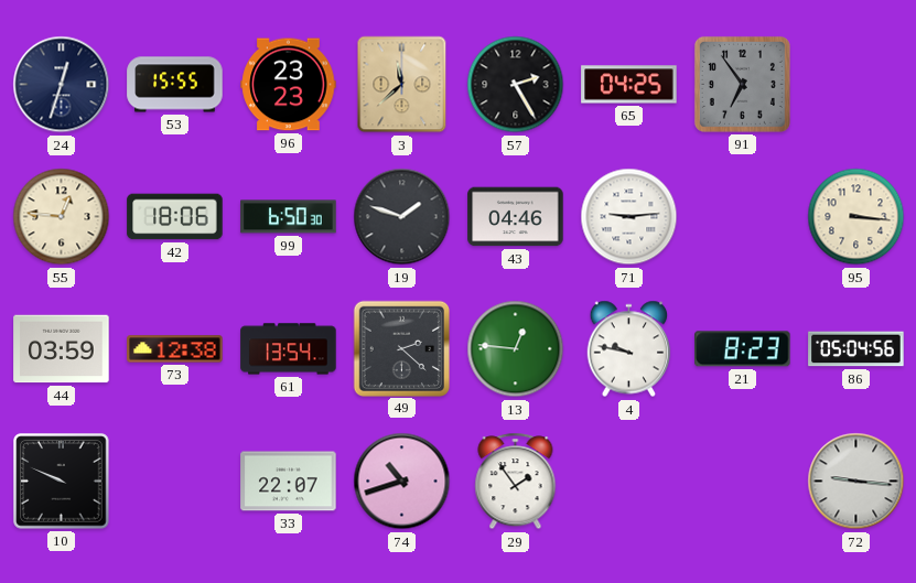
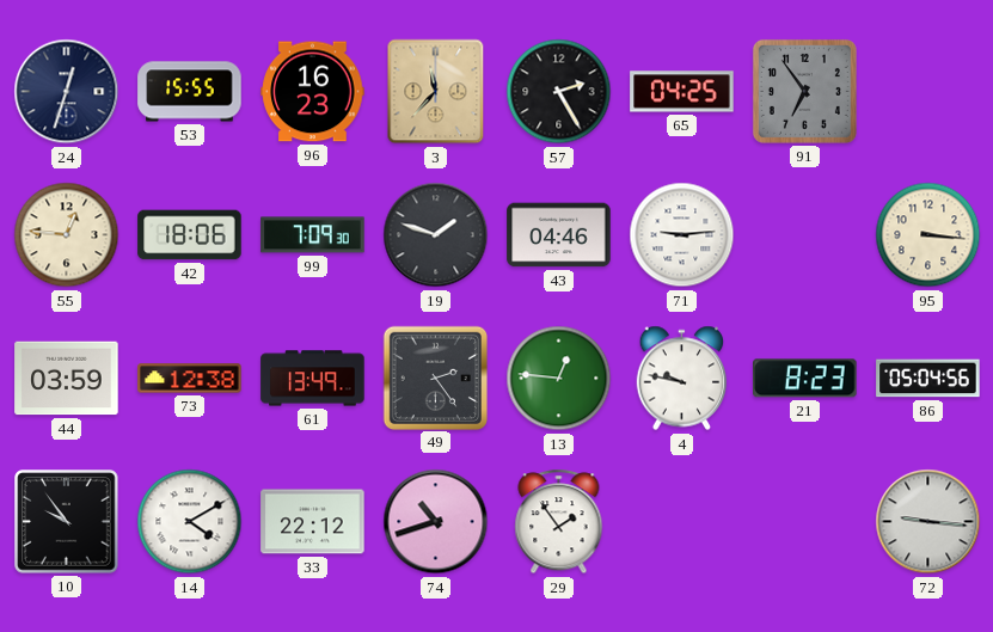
96: 23:23 -> 16:23 (313, 92)
3: 11:38 -> 11:37 (436, 92)
99: 6:50 -> 7:09 (313, 235)
61: 13:54 -> 13:49 (313, 379)
49: 2:22 -> 2:24 (435, 378)
10: 9:49 -> 9:54 (67, 522)
14: none -> 4:10 (190, 522)
33: 22:07 -> 22:12 (313, 522)
